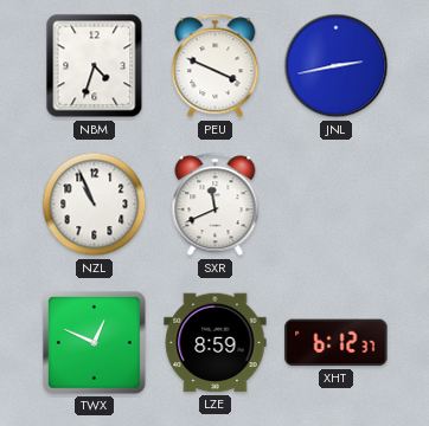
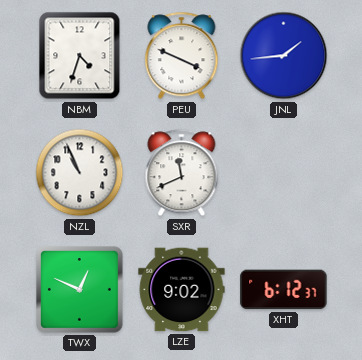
JNL: 2:43 -> 1:44 (284, 56)
LZE: 8:59 -> 9:02 (182, 290)
